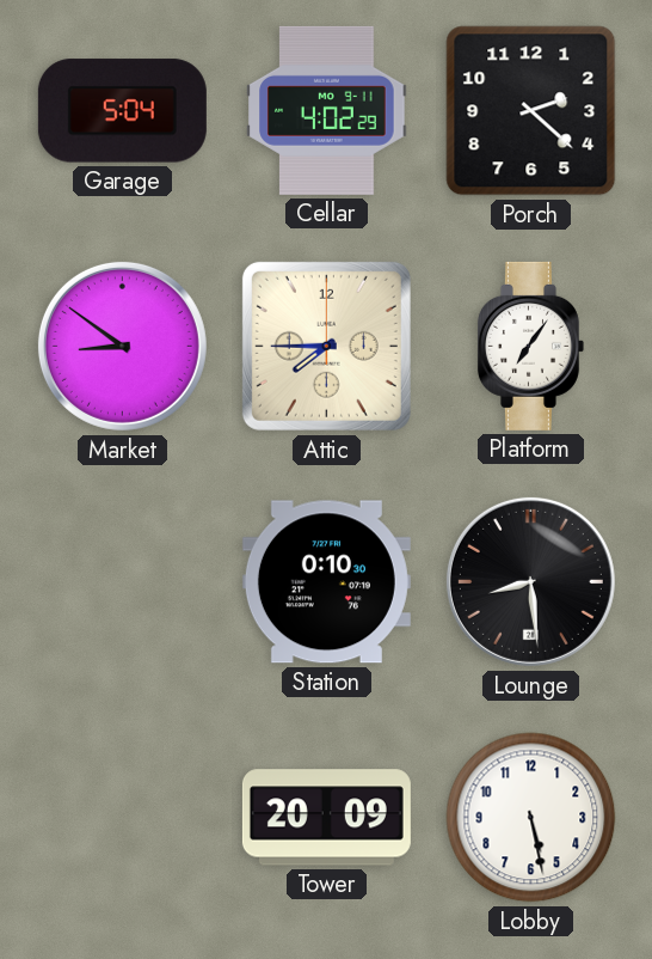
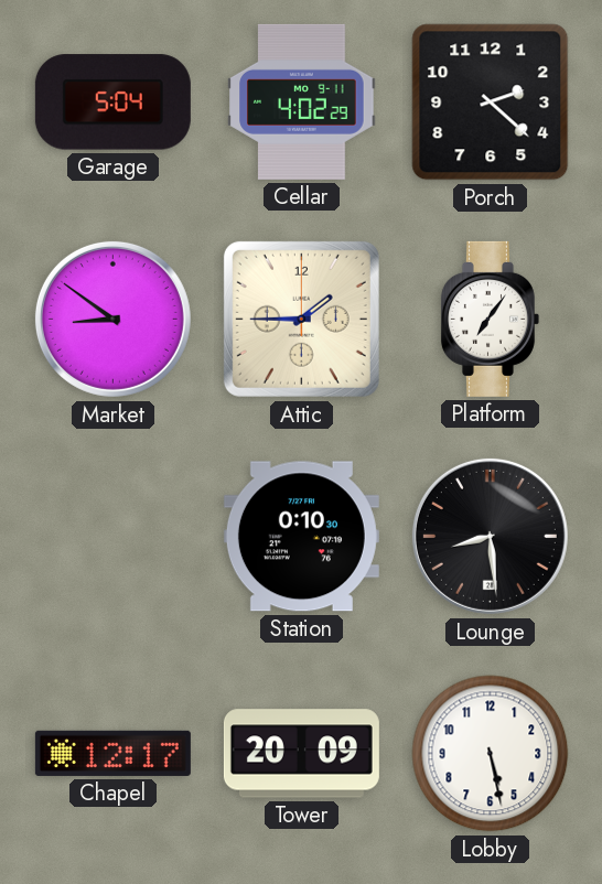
Attic: 7:45 -> 1:45 (301, 319)
Chapel: none -> 12:17 (112, 753)
